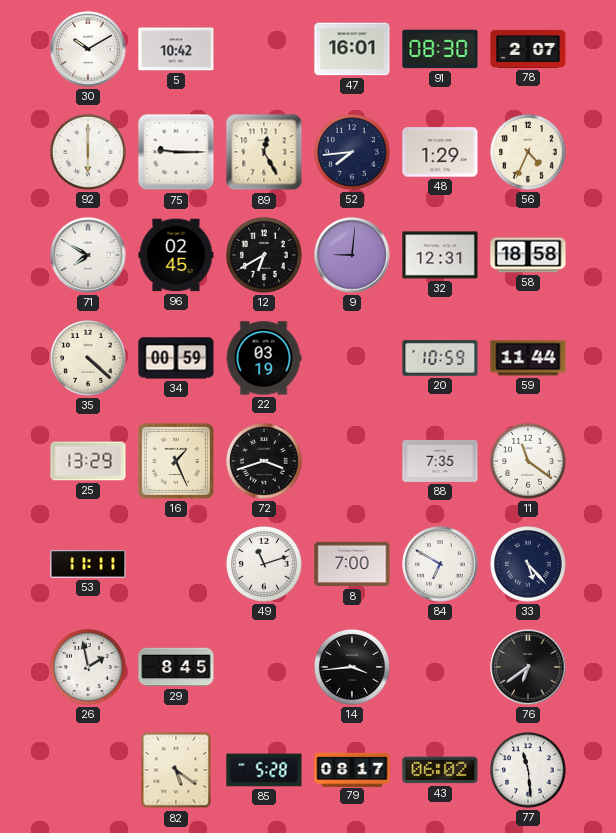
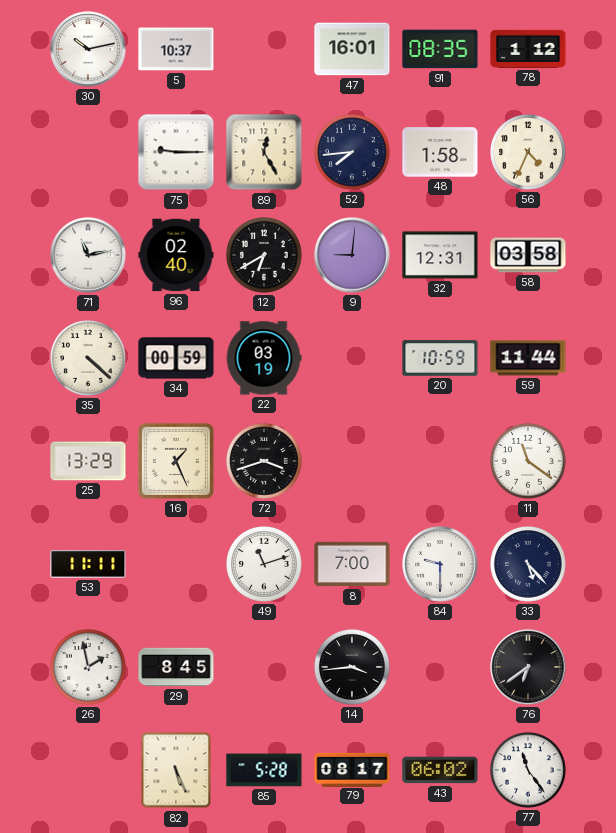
30: 10:10 -> 10:13 (88, 49)
5: 10:42 -> 10:37 (176, 49)
91: 08:30 -> 08:35 (440, 49)
78: 2:07 -> 1:12 (528, 49)
92: 6:00 -> none (89, 153)
48: 1:29 -> 1:58 (440, 152)
71: 7:50 -> 11:13 (88, 255)
96: 02:45 -> 02:40 (176, 255)
58: 18:58 -> 03:58 (528, 255)
88: 7:35 -> none (440, 461)
84: 6:50 -> 9:30 (440, 564)
82: 5:21 -> 5:26 (176, 770)
77: 11:29 -> 11:24 (529, 771)
